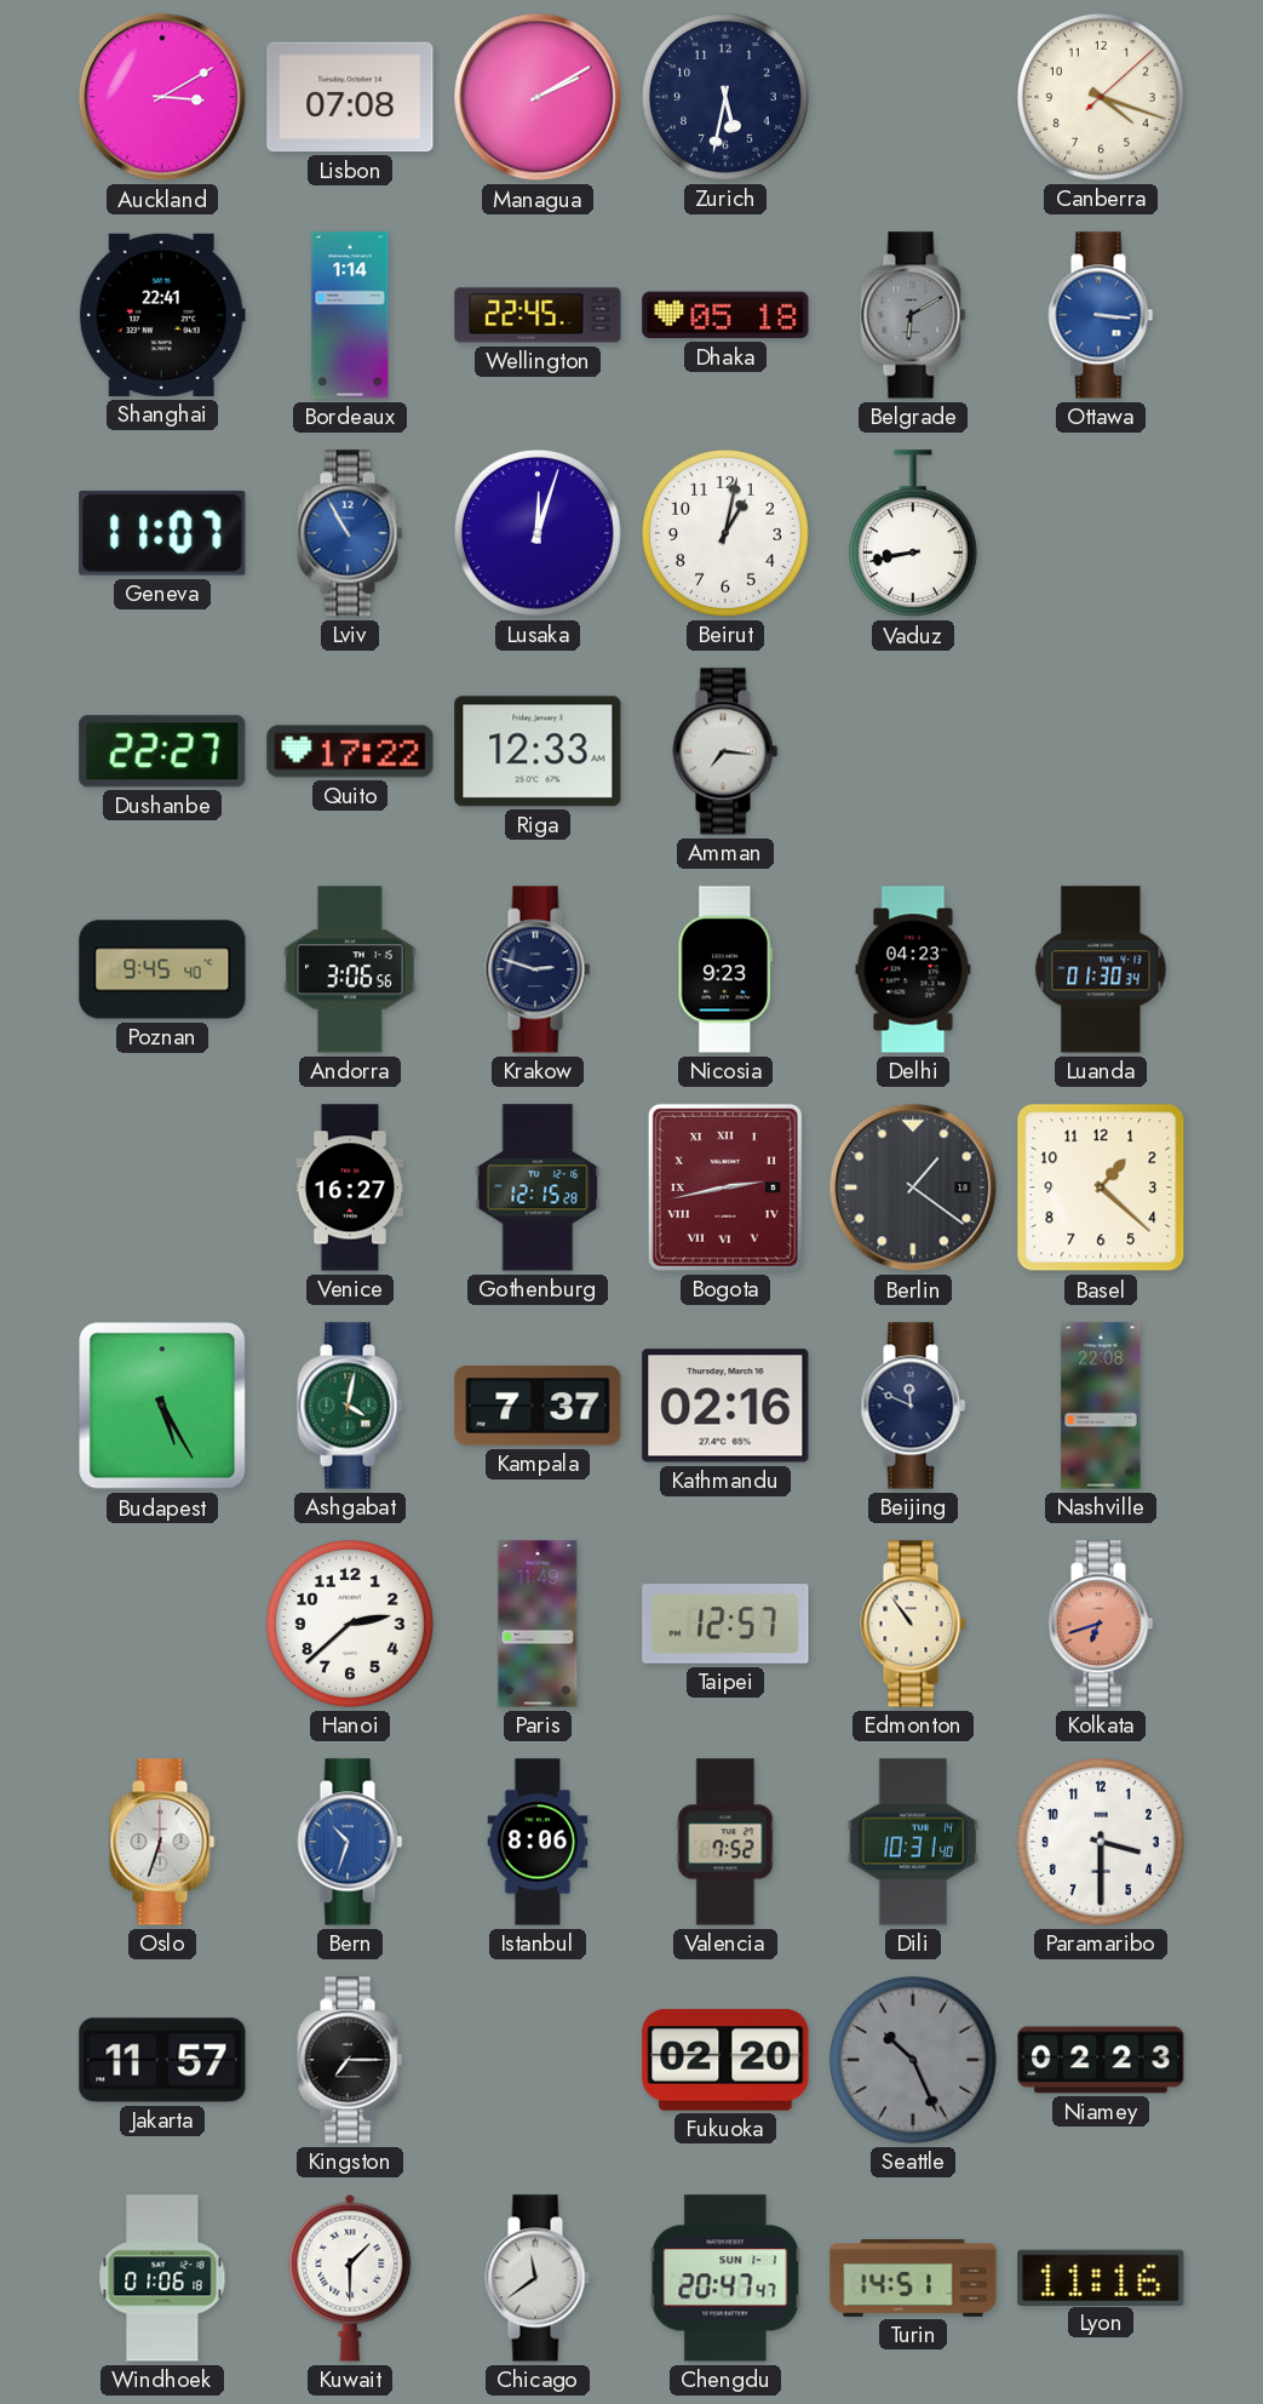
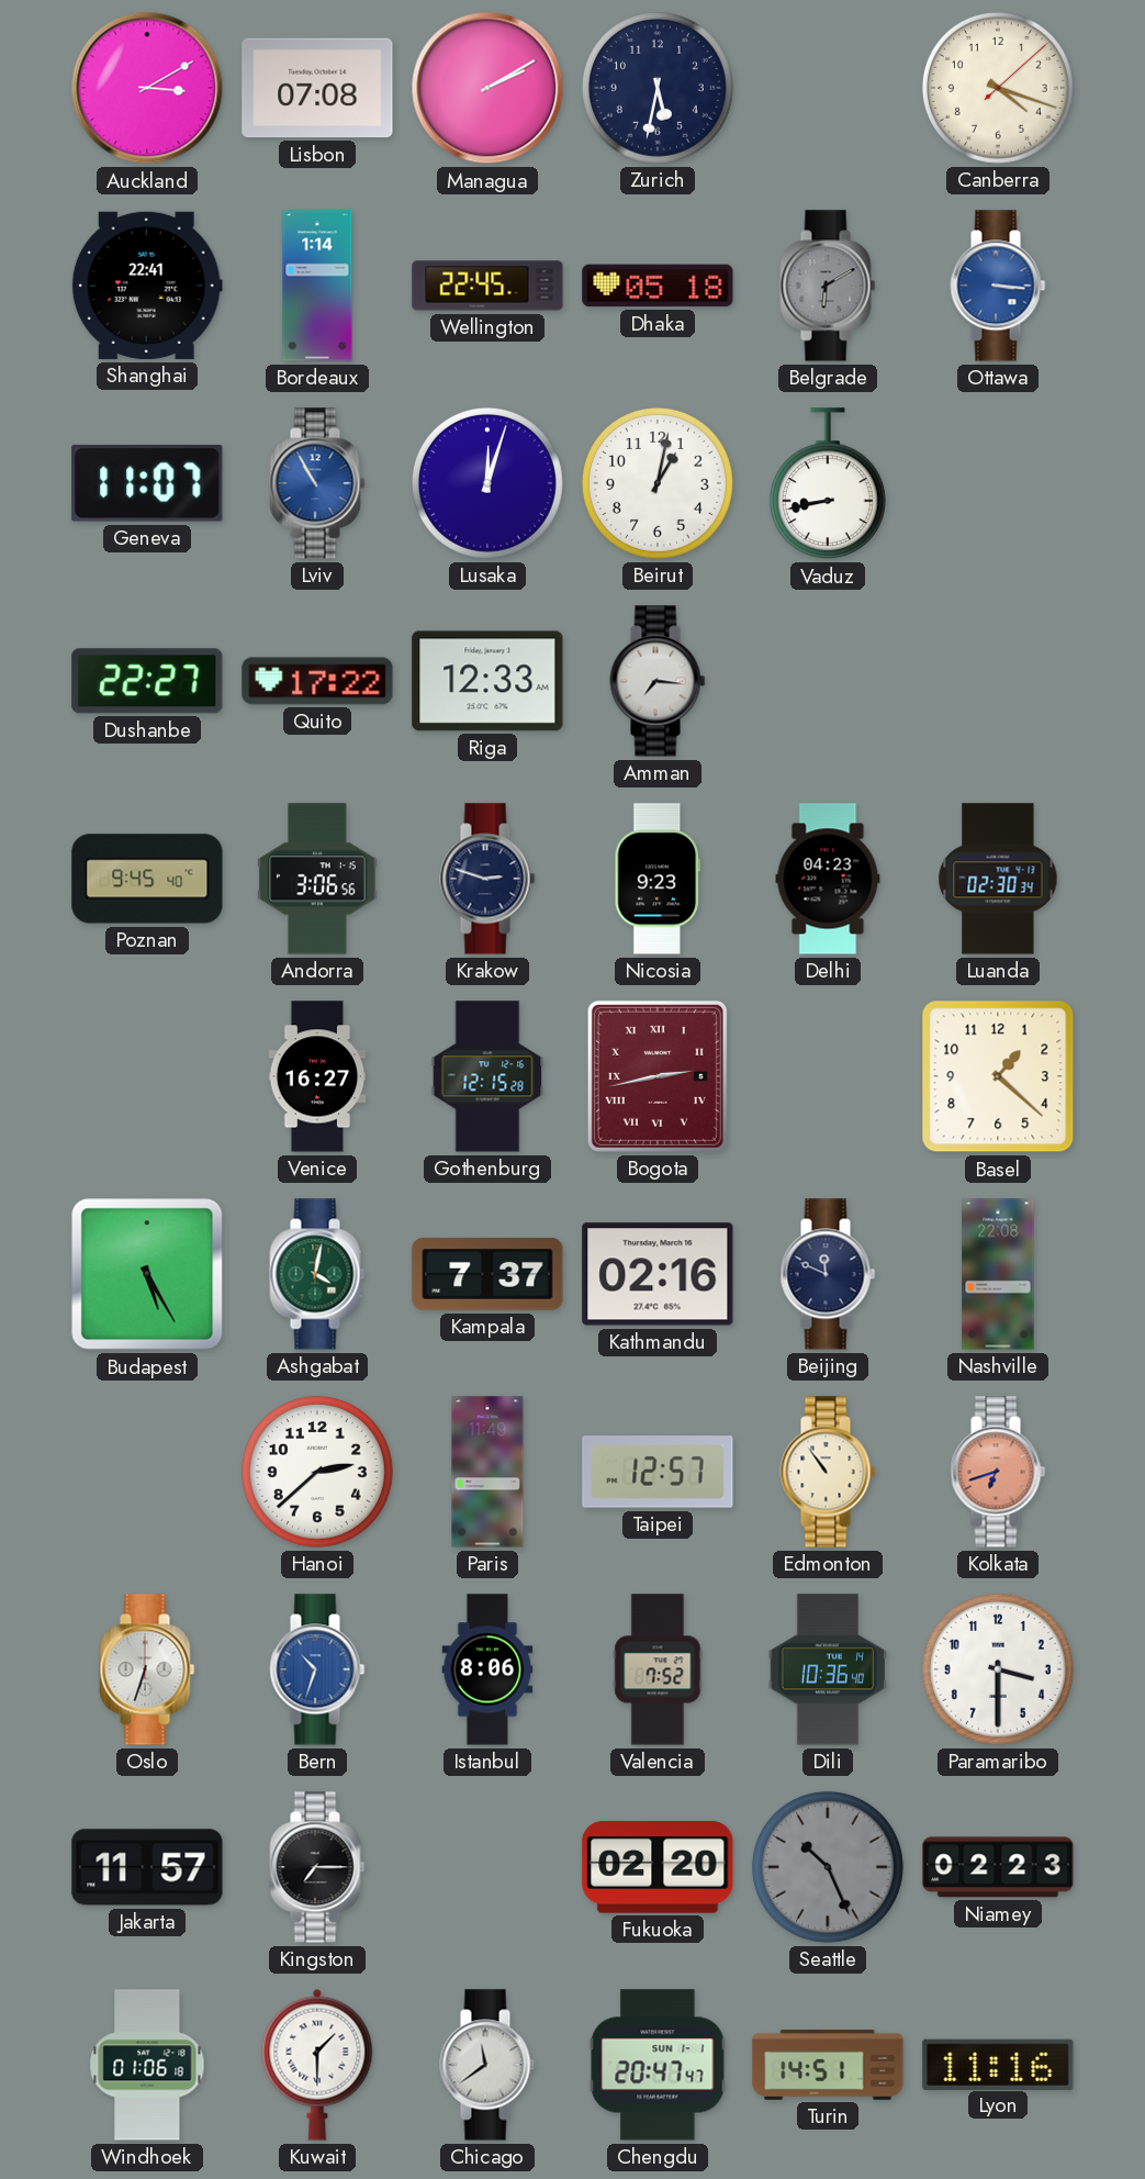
Luanda: 01:30 -> 02:30 (998, 879)
Berlin: 1:21 -> none (913, 1187)
Dili: 10:31 -> 10:36 (828, 1669)
